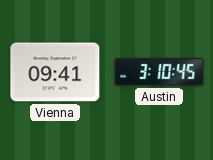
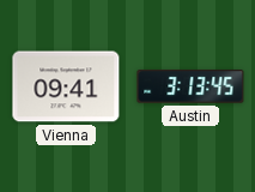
Austin: 3:10 -> 3:13 (190, 86)
